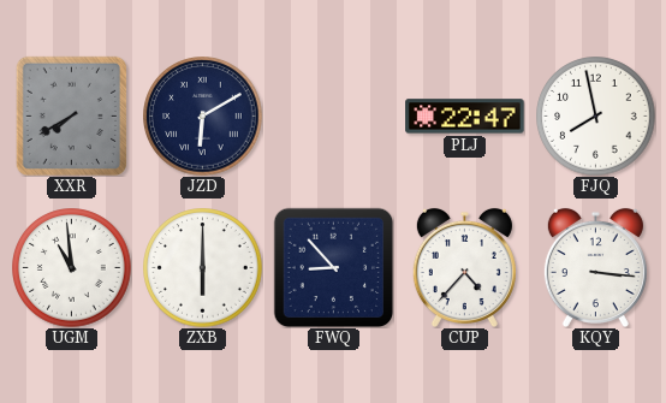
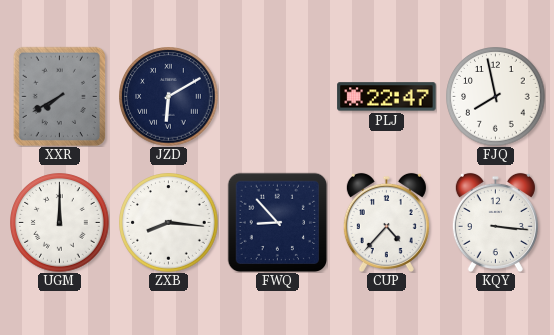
UGM: 10:59 -> 12:00 (60, 223)
ZXB: 6:00 -> 8:16 (169, 223)
